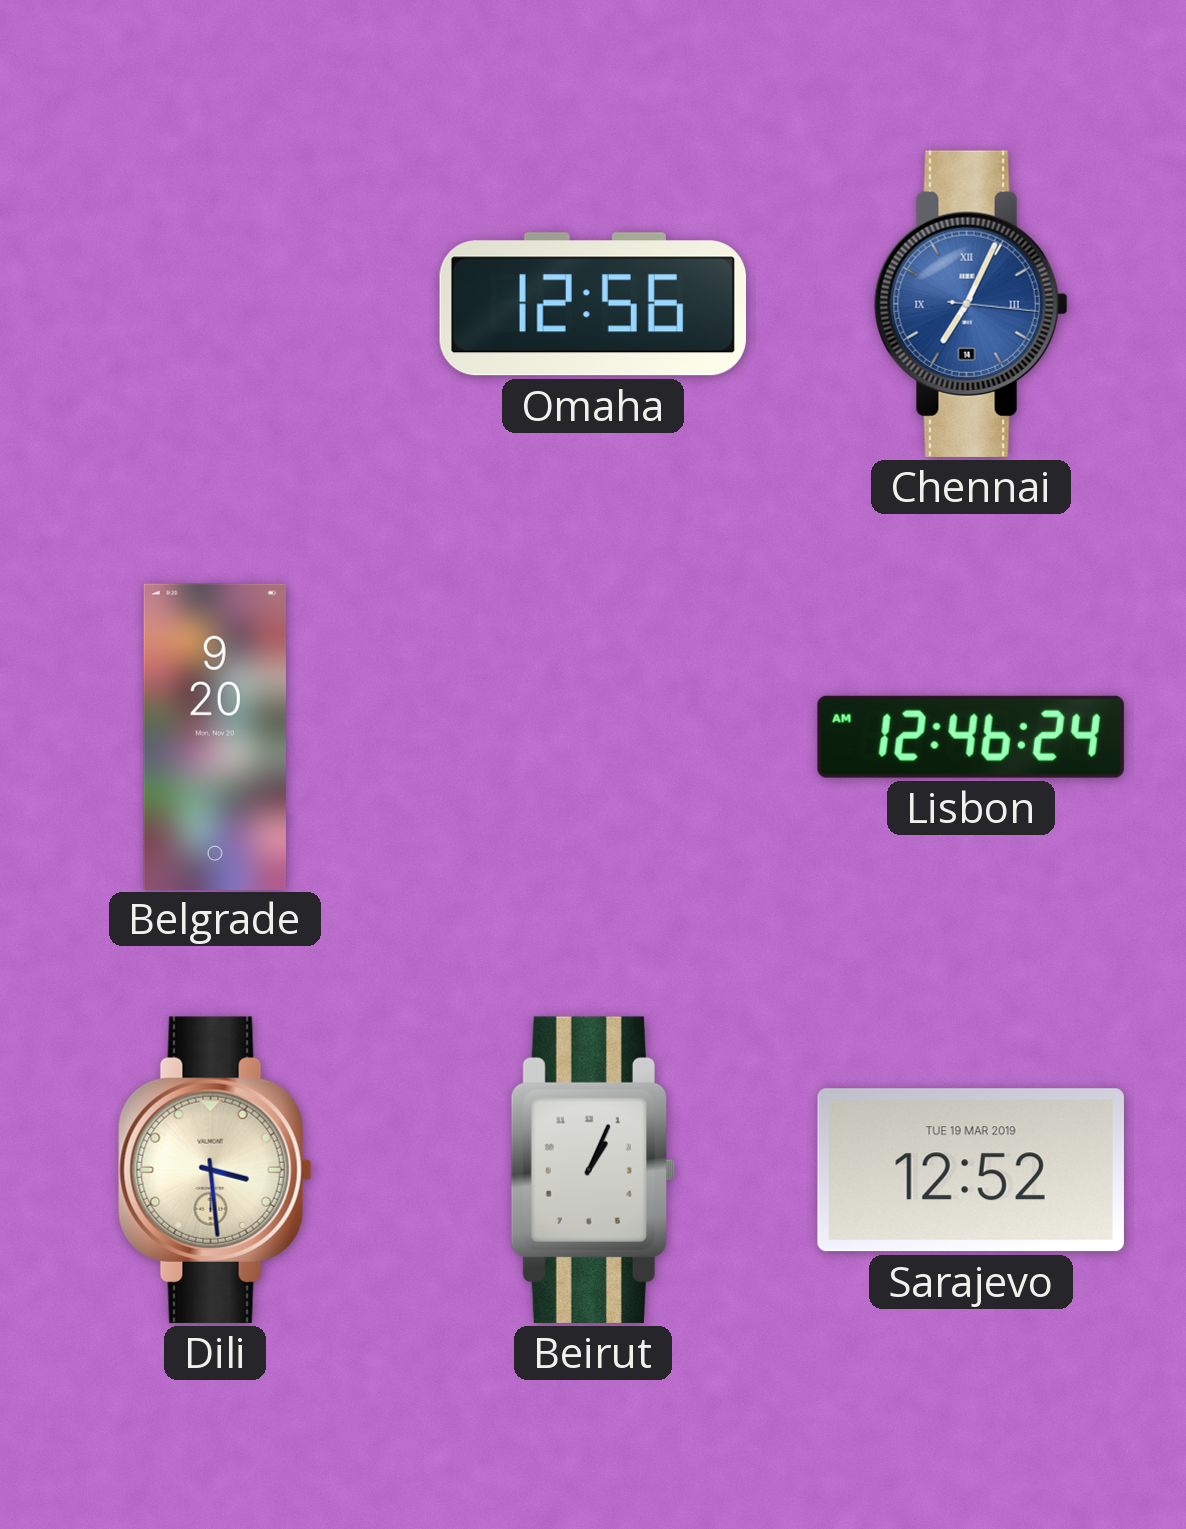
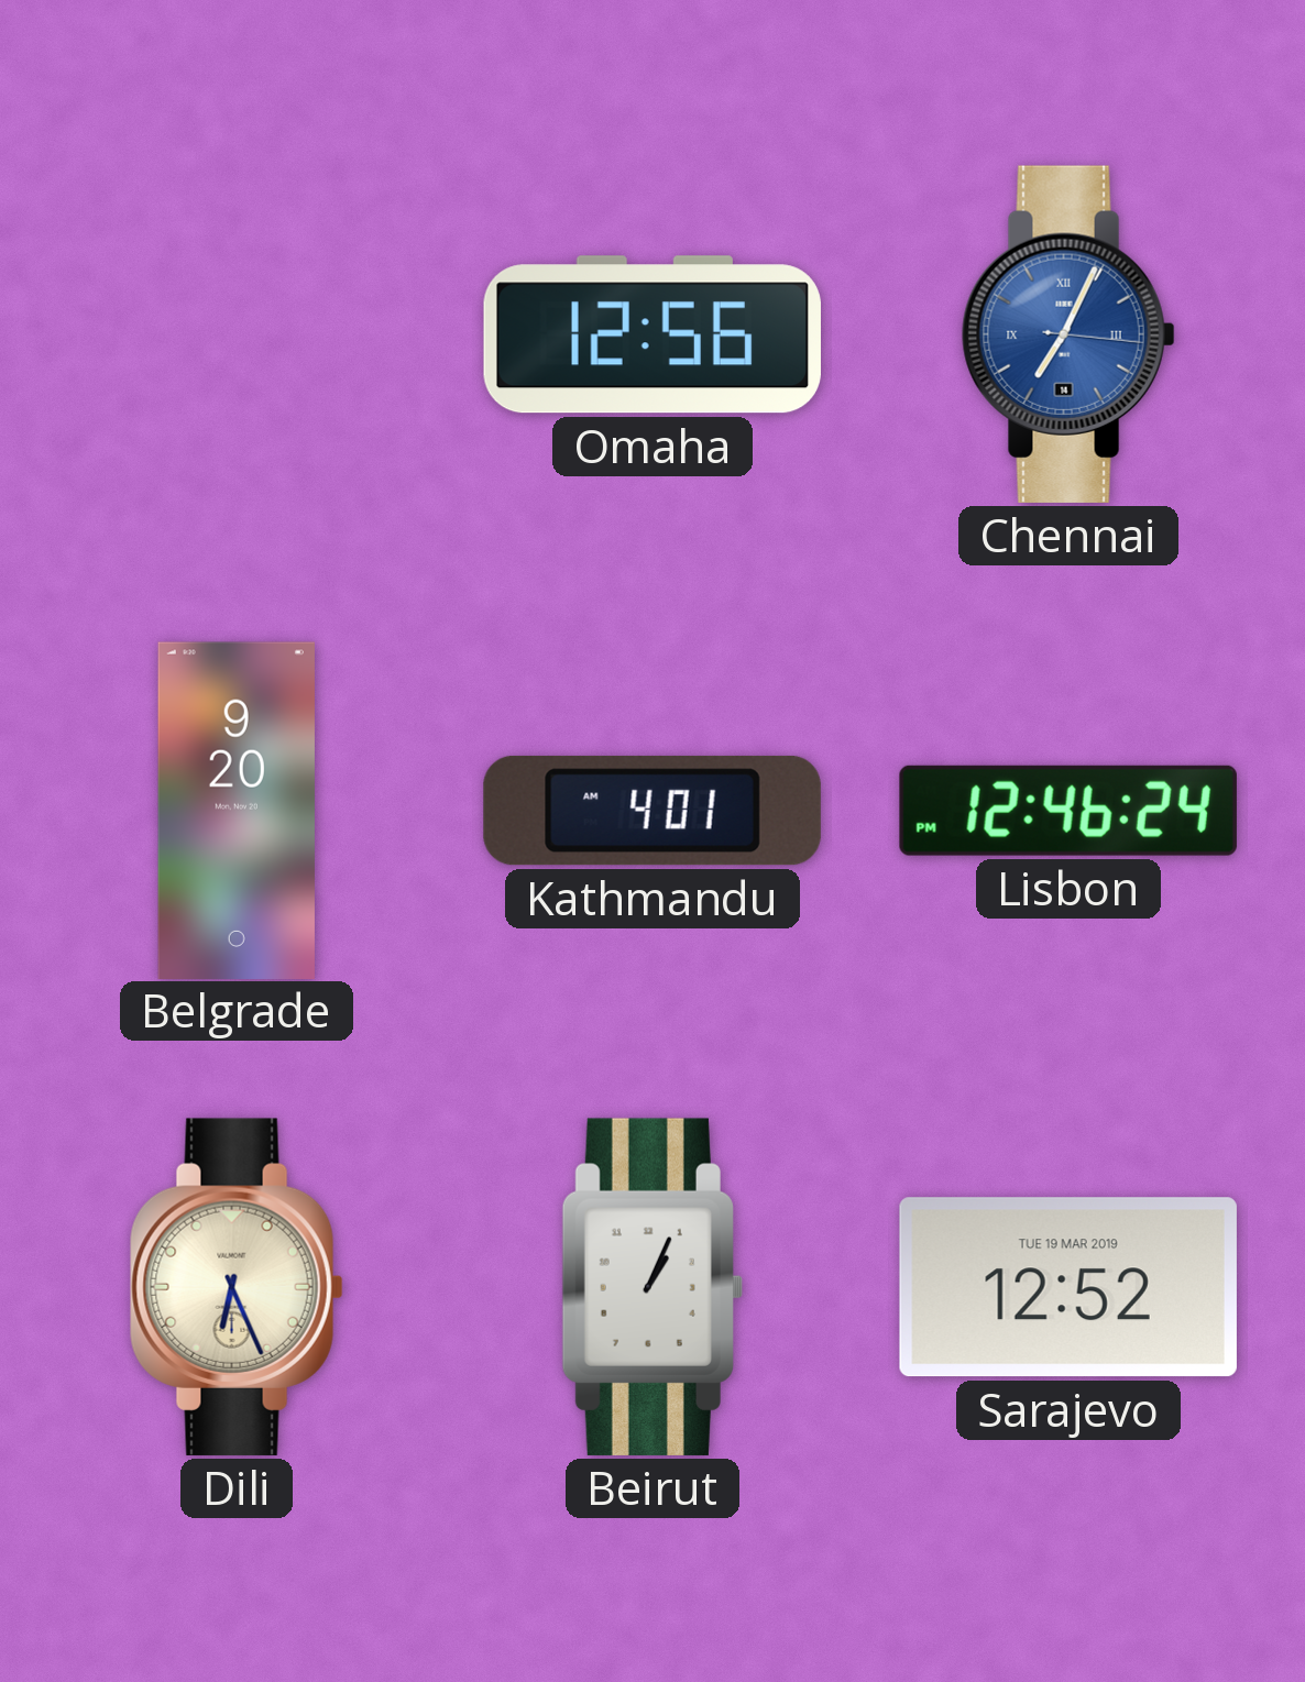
Kathmandu: none -> 4:01 (652, 811)
Lisbon: 12:46:24 AM -> 12:46:24 PM (1068, 811)
Dili: 3:29 -> 6:26 (237, 1287)
